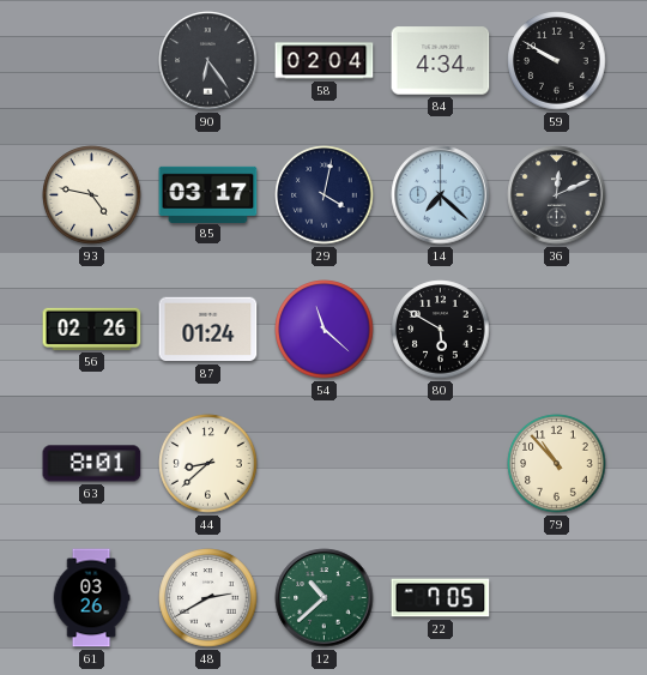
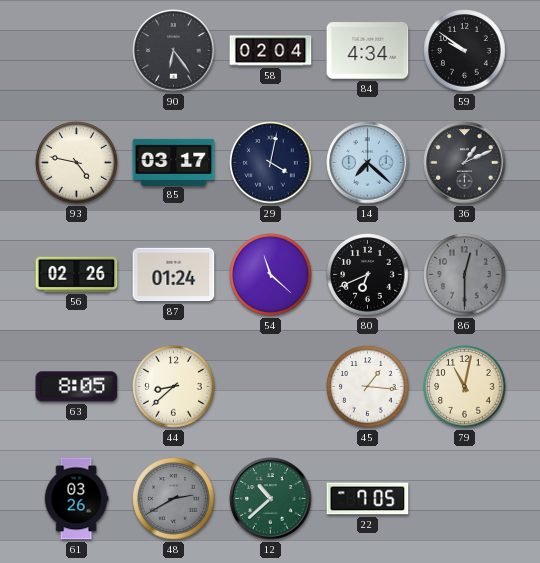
59: 9:50 -> 9:51 (465, 51)
36: 12:11 -> 1:11 (465, 163)
80: 5:50 -> 6:41 (368, 275)
86: none -> 12:30 (465, 275)
63: 8:01 -> 8:05 (77, 387)
45: none -> 1:16 (368, 387)
79: 10:53 -> 11:02 (465, 387)
48 dial: white -> grey (174, 499)
